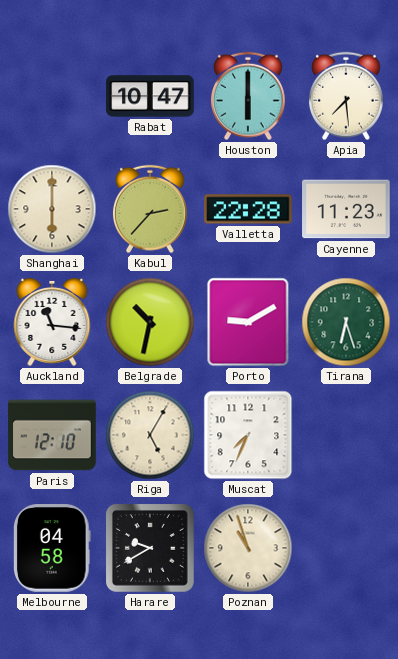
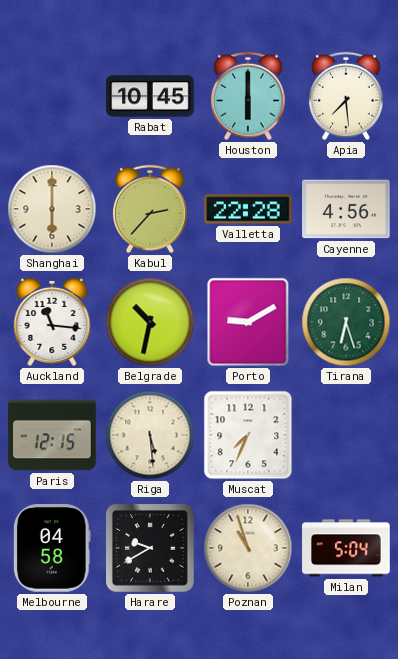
Rabat: 10:47 -> 10:45 (150, 96)
Cayenne: 11:23 -> 4:56 (346, 209)
Paris: 12:10 -> 12:15 (52, 435)
Riga: 5:05 -> 5:29 (150, 435)
Milan: none -> 5:04 (346, 548)
